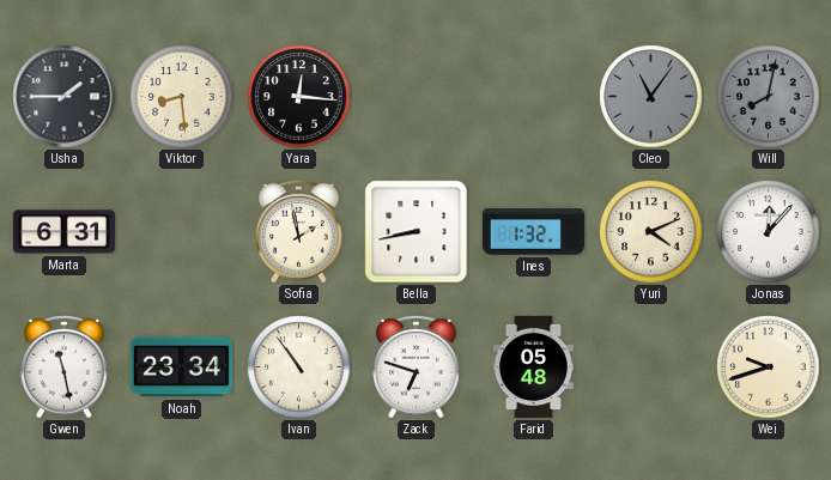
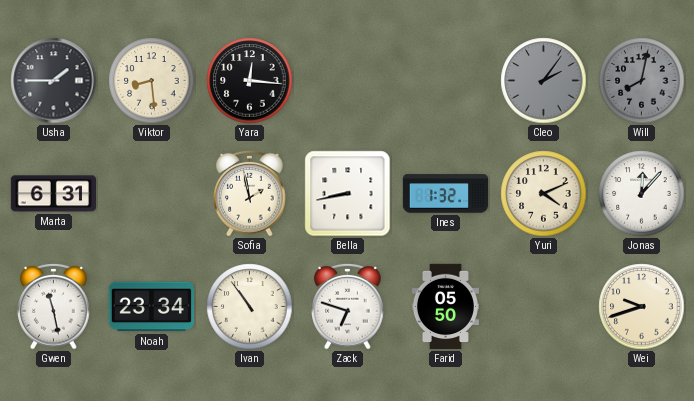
Cleo: 11:06 -> 2:06 (544, 81)
Farid: 05:48 -> 05:50 (445, 307)
